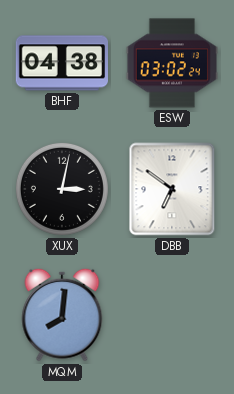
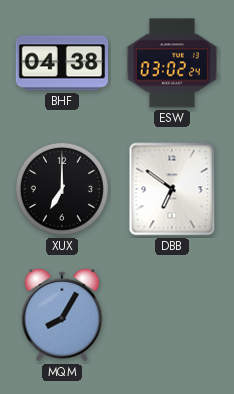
XUX: 3:02 -> 7:00 (62, 189)
MQM: 8:01 -> 8:05 (62, 315)
